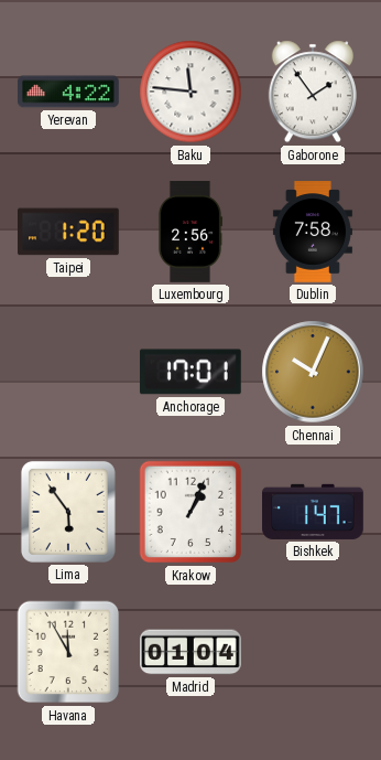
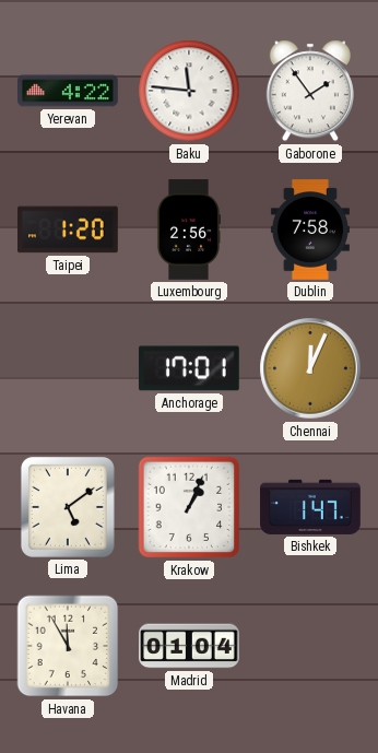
Chennai: 10:04 -> 12:04 (310, 368)
Lima: 5:54 -> 5:09 (68, 507)
